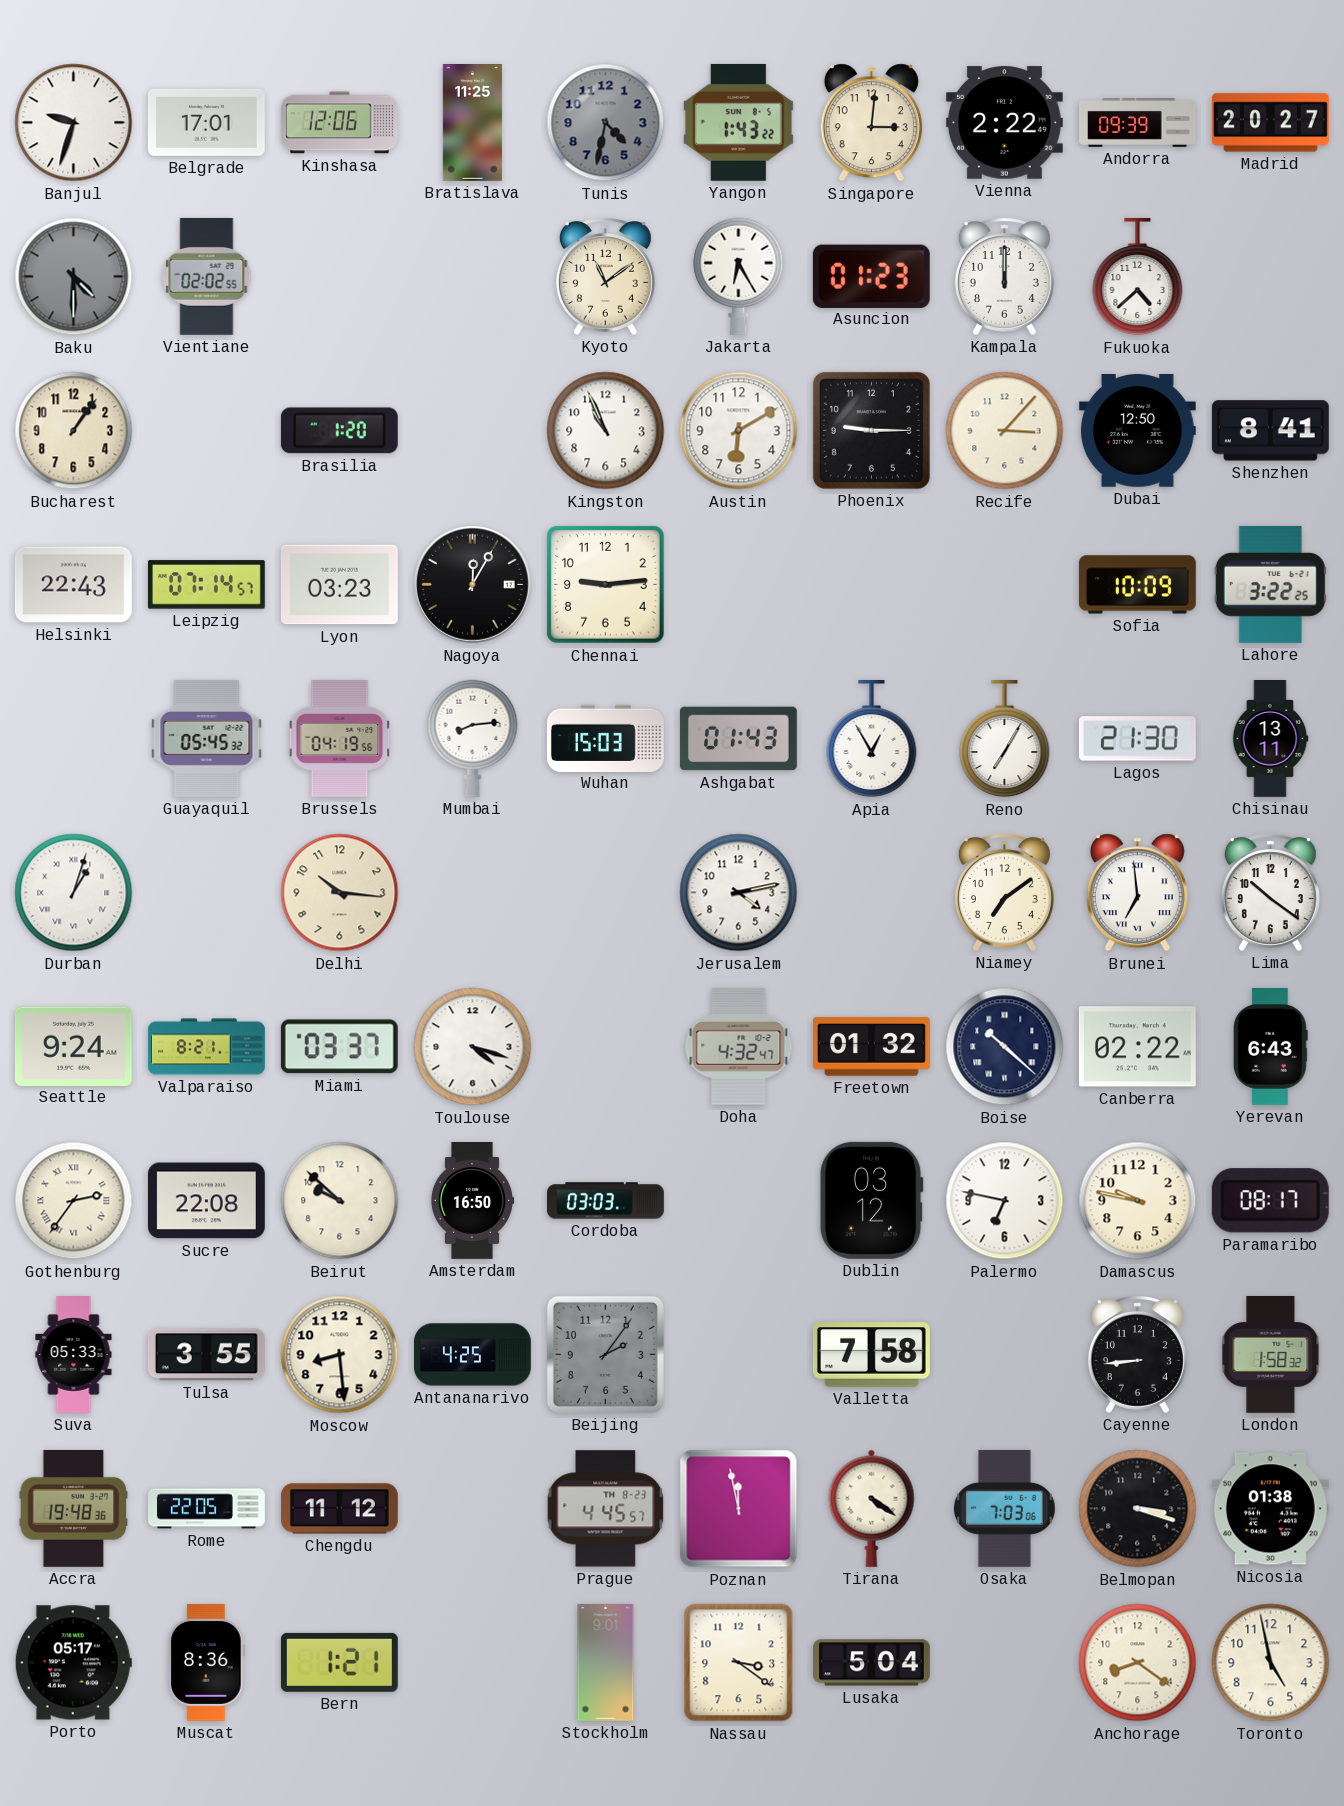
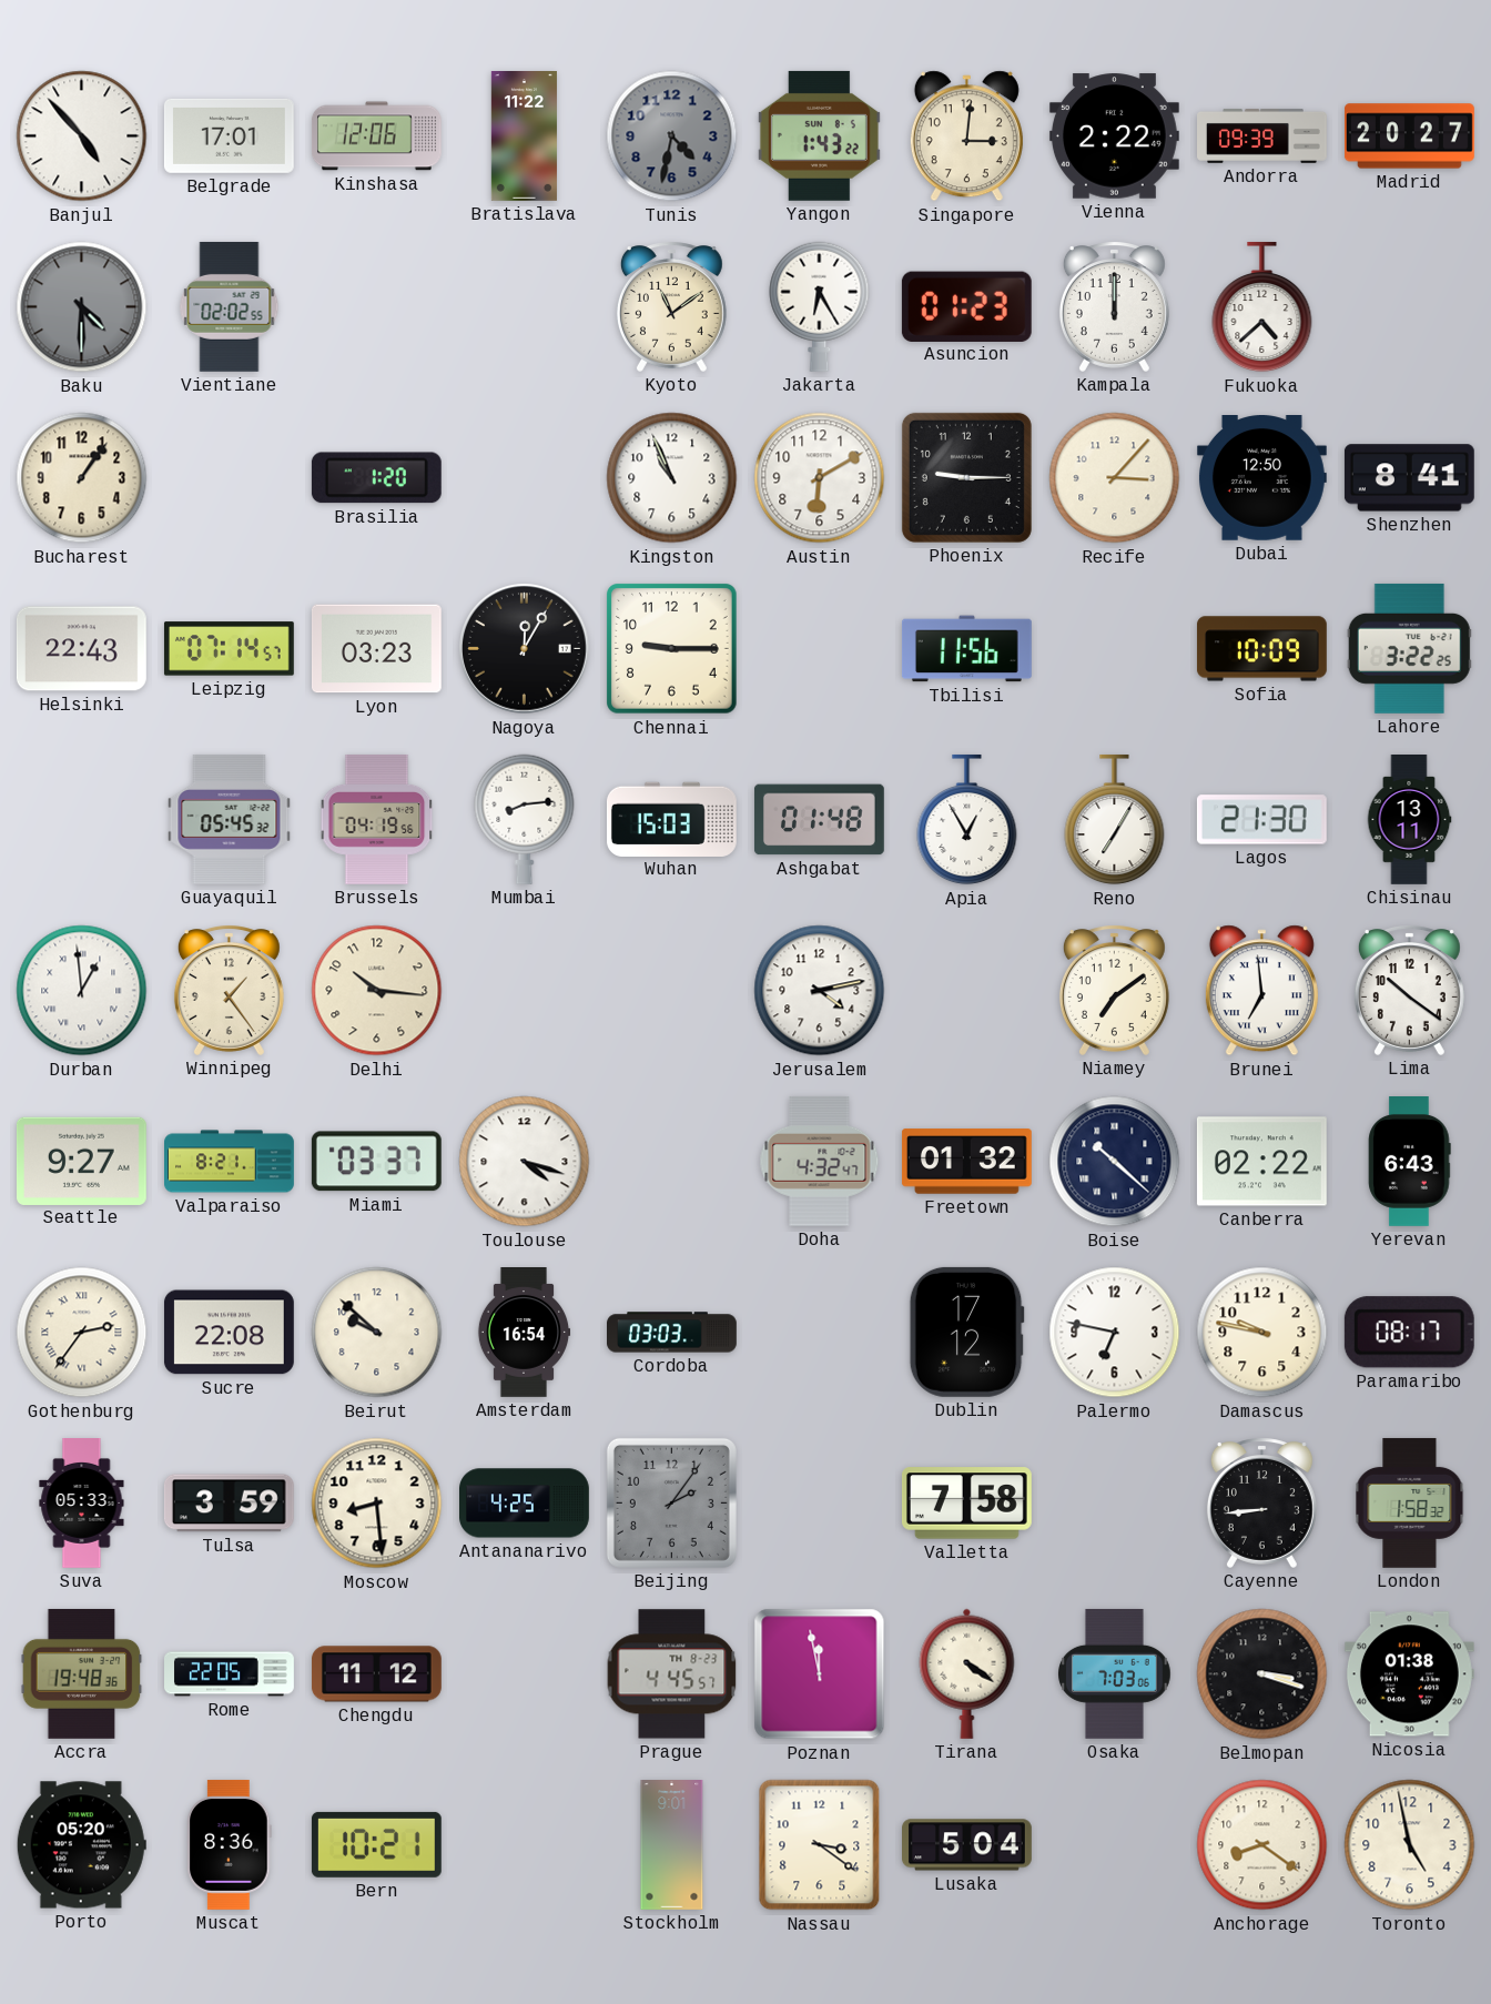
Banjul: 9:33 -> 4:53 (82, 136)
Bratislava: 11:25 -> 11:22 (524, 136)
Chennai: 9:14 -> 9:15 (672, 649)
Tbilisi: none -> 11:56 (966, 649)
Ashgabat: 01:43 -> 01:48 (819, 820)
Durban: 1:03 -> 12:59 (82, 991)
Winnipeg: none -> 1:24 (229, 990)
Seattle: 9:24 -> 9:27 (81, 1161)
Amsterdam: 16:50 -> 16:54 (524, 1333)
Dublin: 03:12 -> 17:12 (966, 1332)
Tulsa: 3:55 -> 3:59 (229, 1504)
Porto: 05:17 -> 05:20 (81, 1845)
Bern: 1:21 -> 10:21 (376, 1844)
